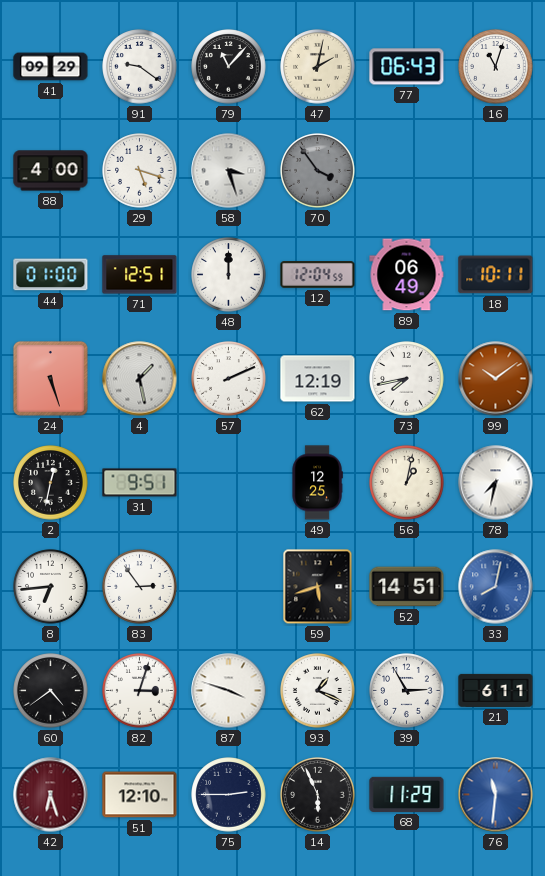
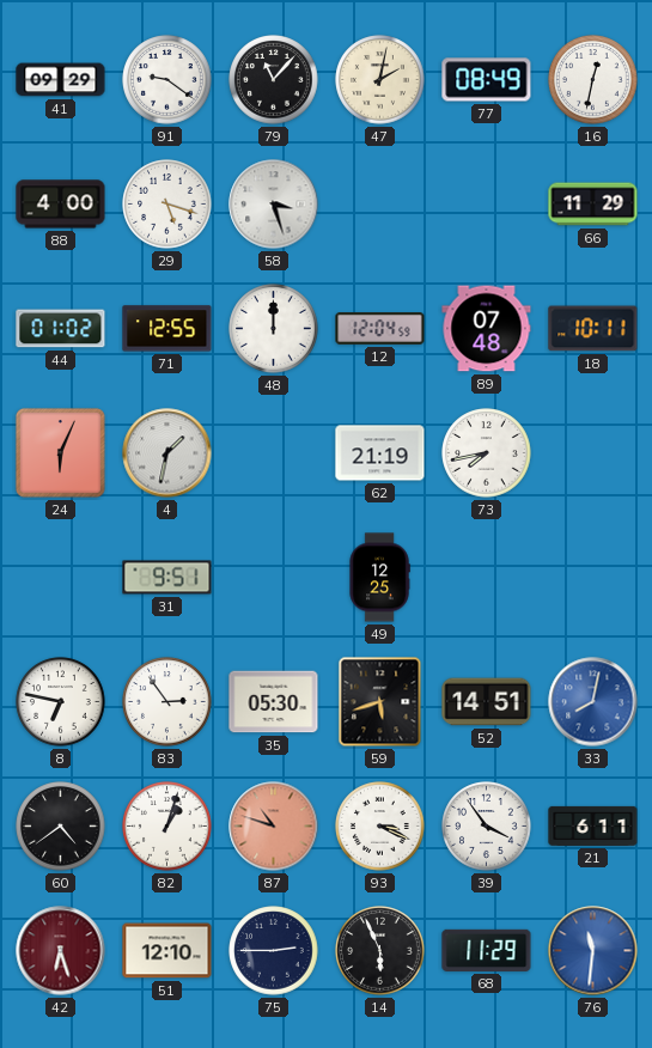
77: 06:43 -> 08:49 (487, 80)
16: 11:03 -> 12:32 (593, 80)
70: 3:54 -> none (318, 171)
66: none -> 11:29 (593, 205)
44: 01:00 -> 01:02 (61, 329)
71: 12:51 -> 12:55 (167, 329)
89: 06:49 -> 07:48 (487, 329)
24: 5:27 -> 6:04 (60, 452)
4: 1:28 -> 1:32 (167, 453)
57: 2:11 -> none (229, 379)
62: 12:19 -> 21:19 (380, 453)
99: 10:09 -> none (496, 379)
2: 12:32 -> none (51, 483)
56: 1:02 -> none (407, 483)
78: 7:32 -> none (496, 483)
8: 6:44 -> 6:47 (61, 702)
35: none -> 05:30 (274, 702)
82: 3:03 -> 1:03 (167, 827)
87: 3:48 -> 10:48 (274, 827)
87 dial: white -> salmon (274, 827)
93: 1:19 -> 3:19 (380, 827)
39: 2:55 -> 3:54 (487, 827)
